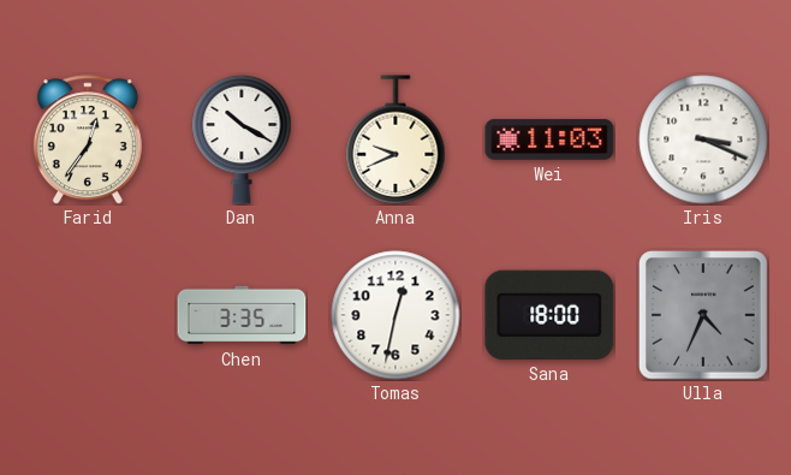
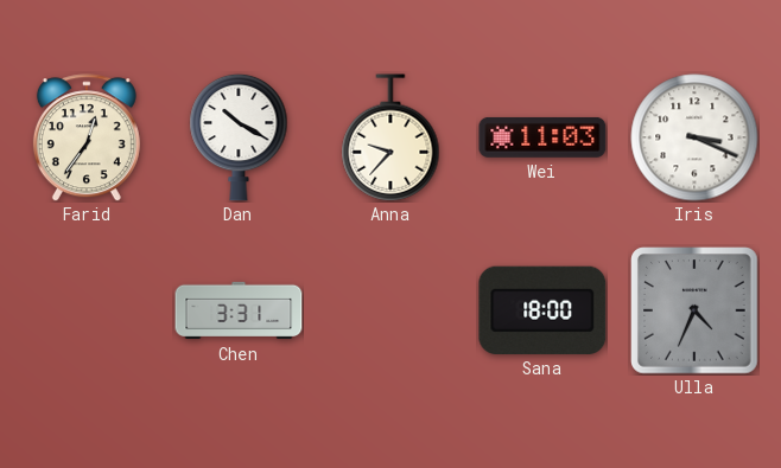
Anna: 9:41 -> 9:37 (390, 137)
Chen: 3:35 -> 3:31 (239, 310)
Tomas: 12:32 -> none (395, 315)
